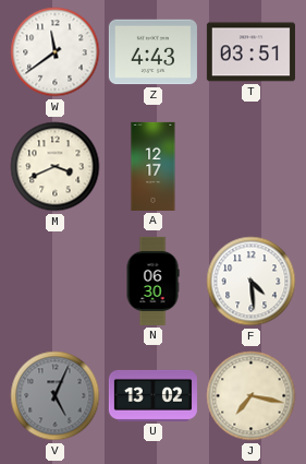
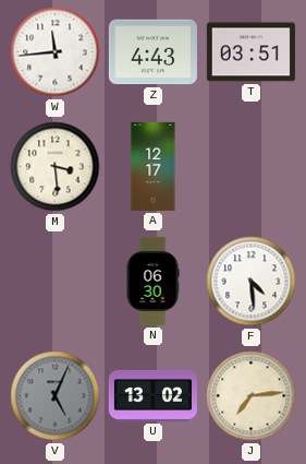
W: 11:39 -> 11:44 (56, 52)
M: 3:41 -> 3:29 (56, 167)
J: 7:17 -> 7:14 (252, 396)
